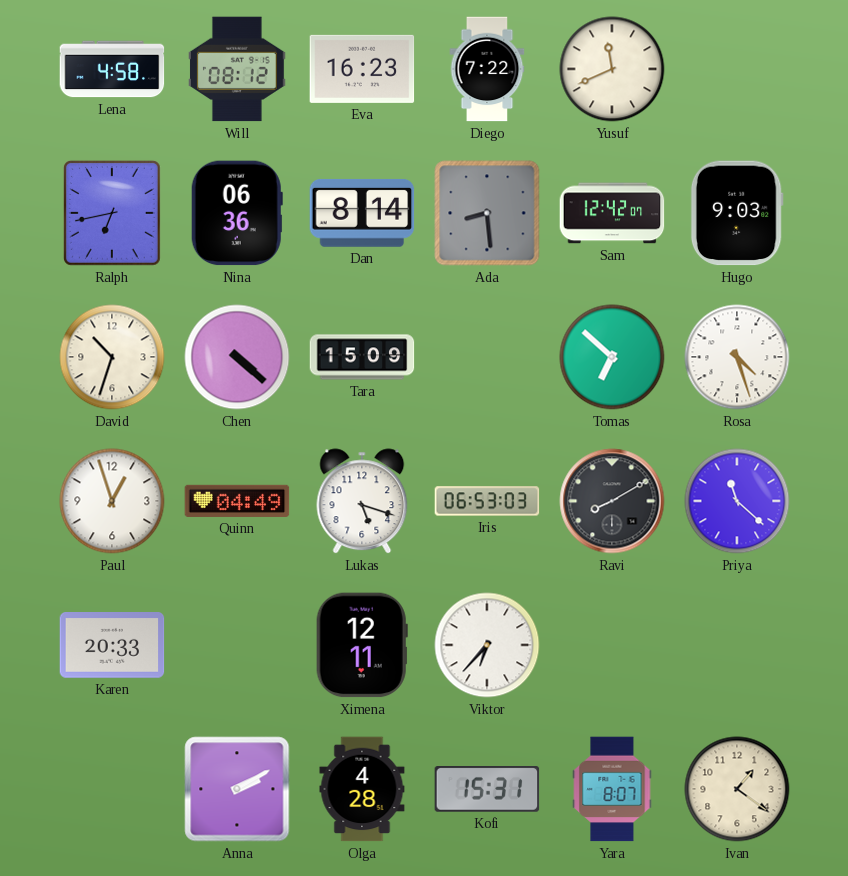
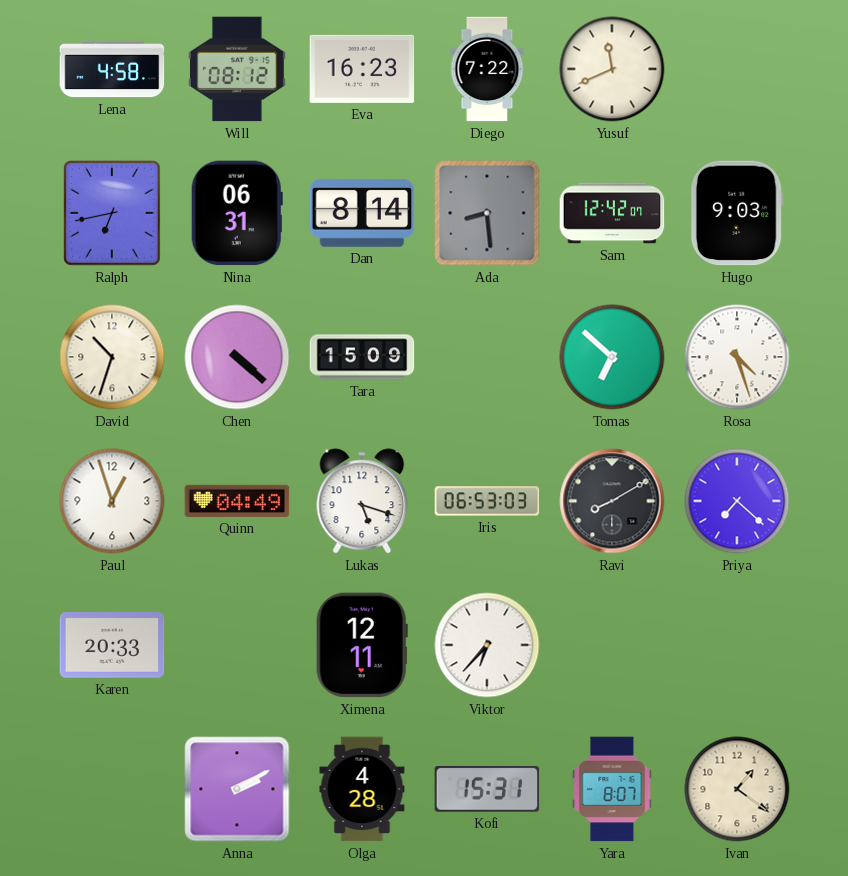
Nina: 06:36 -> 06:31 (237, 213)
Priya: 11:22 -> 7:22 (737, 501)
